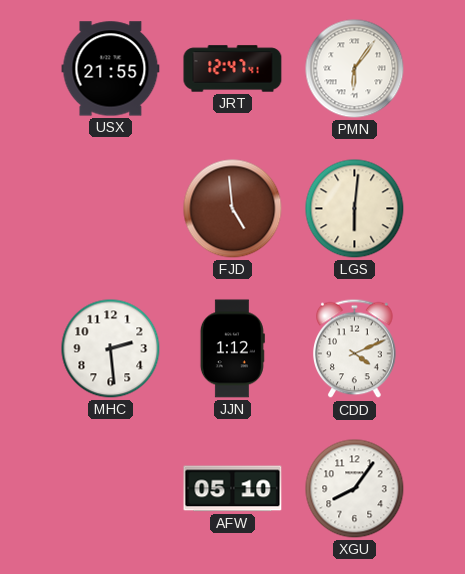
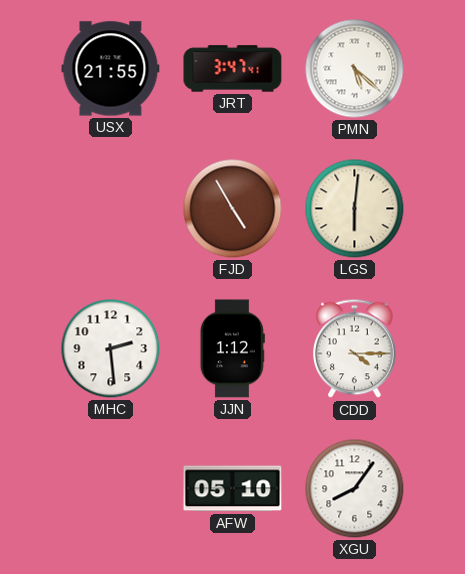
JRT: 12:47 -> 3:47 (233, 69)
PMN: 6:06 -> 5:22 (355, 69)
FJD: 4:59 -> 4:55 (233, 209)
CDD: 4:11 -> 4:15 (355, 349)
